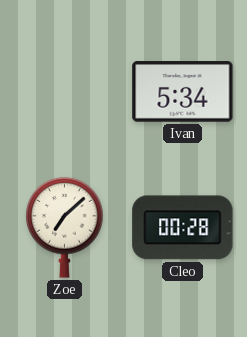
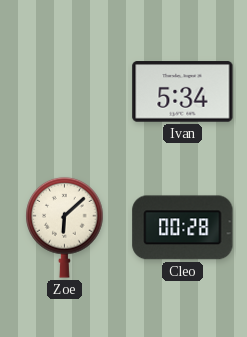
Zoe: 7:08 -> 6:08 (65, 227)
